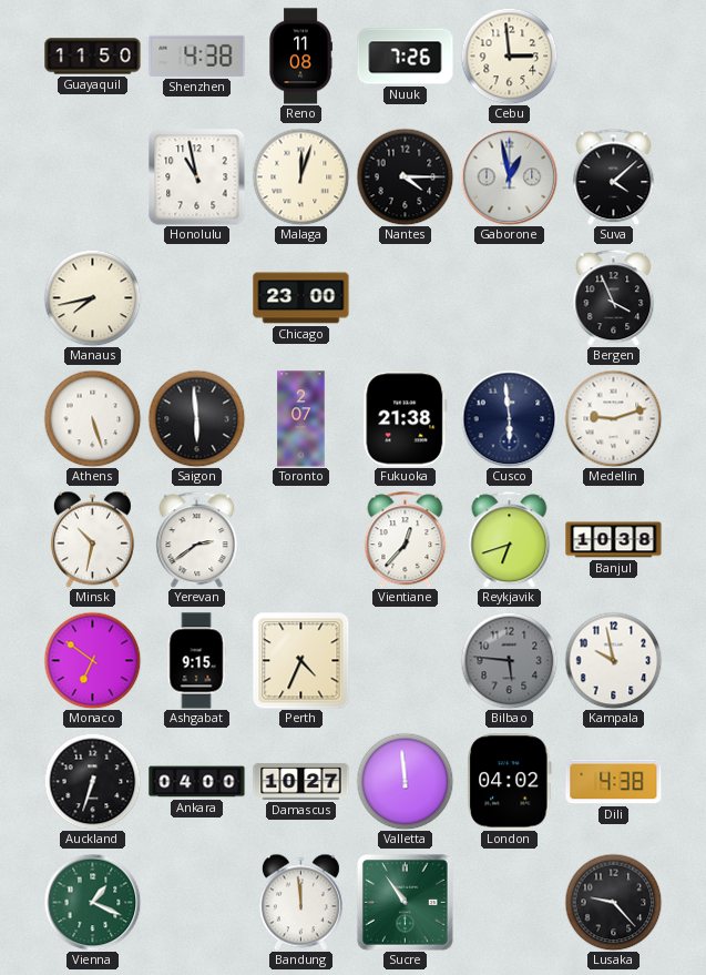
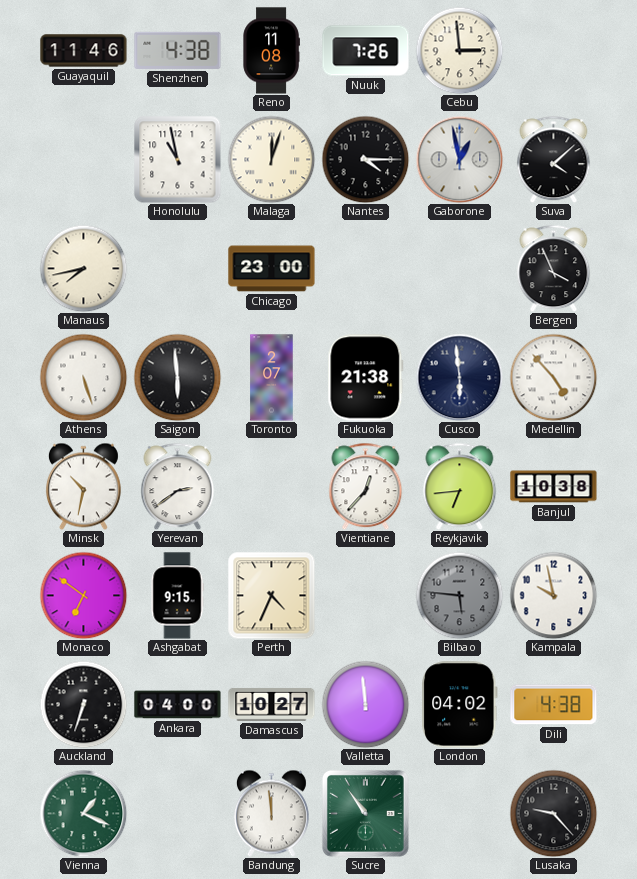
Guayaquil: 11:50 -> 11:46 (84, 51)
Medellin: 9:12 -> 4:53 (553, 377)
Reykjavik: 6:42 -> 6:44 (460, 486)
